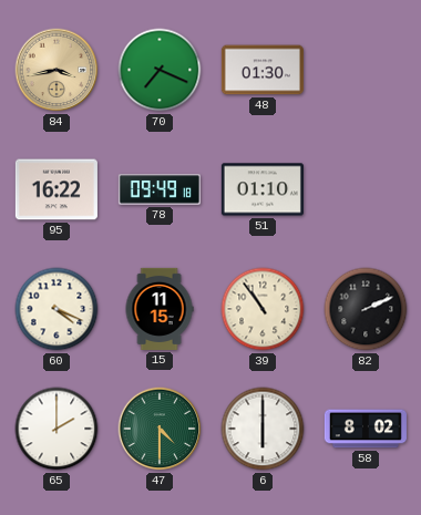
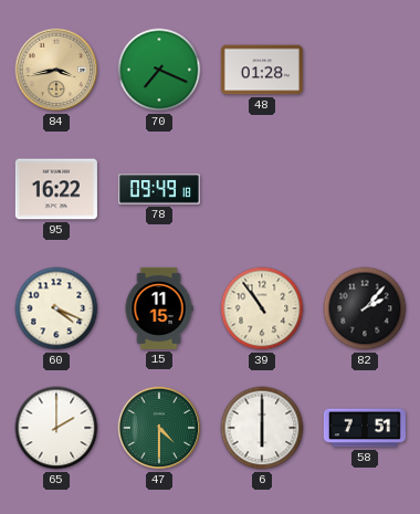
48: 01:30 -> 01:28 (262, 70)
51: 01:10 -> none (263, 189)
82: 2:11 -> 2:07 (365, 308)
58: 8:02 -> 7:51 (365, 428)
